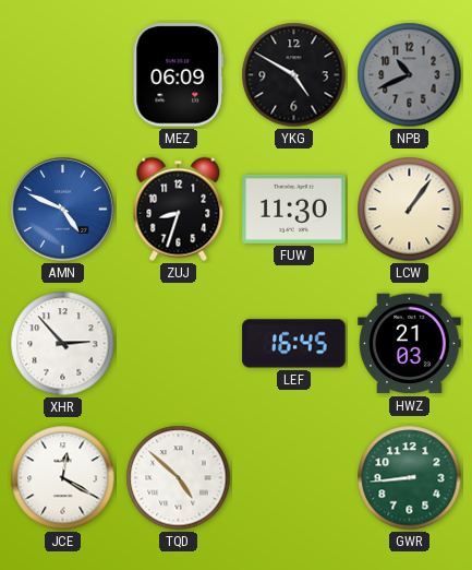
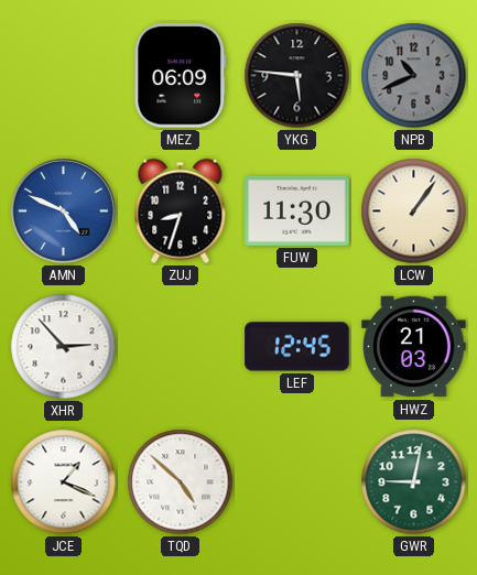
YKG: 4:50 -> 5:46 (297, 76)
LEF: 16:45 -> 12:45 (297, 347)
JCE: 12:20 -> 1:19 (64, 482)
GWR: 8:44 -> 9:02 (414, 482)
